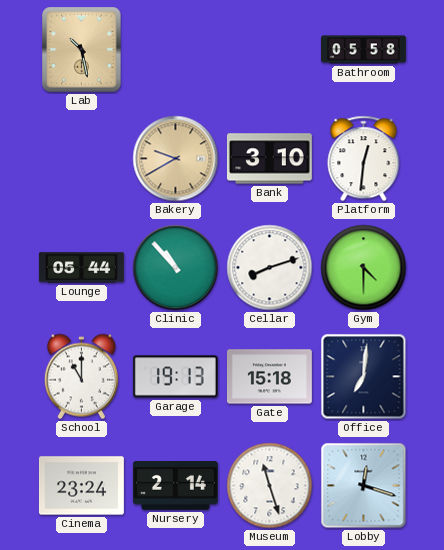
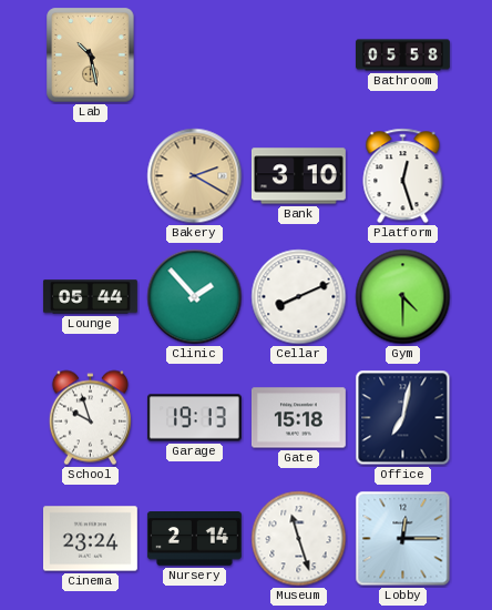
Bakery: 9:40 -> 2:20 (195, 176)
Platform: 12:31 -> 12:27 (403, 176)
Clinic: 10:53 -> 1:53 (195, 297)
Cellar: 8:12 -> 8:11 (299, 297)
School: 11:00 -> 9:57 (90, 418)
Office: 7:01 -> 7:02 (403, 418)
Lobby: 12:18 -> 12:15 (403, 539)
